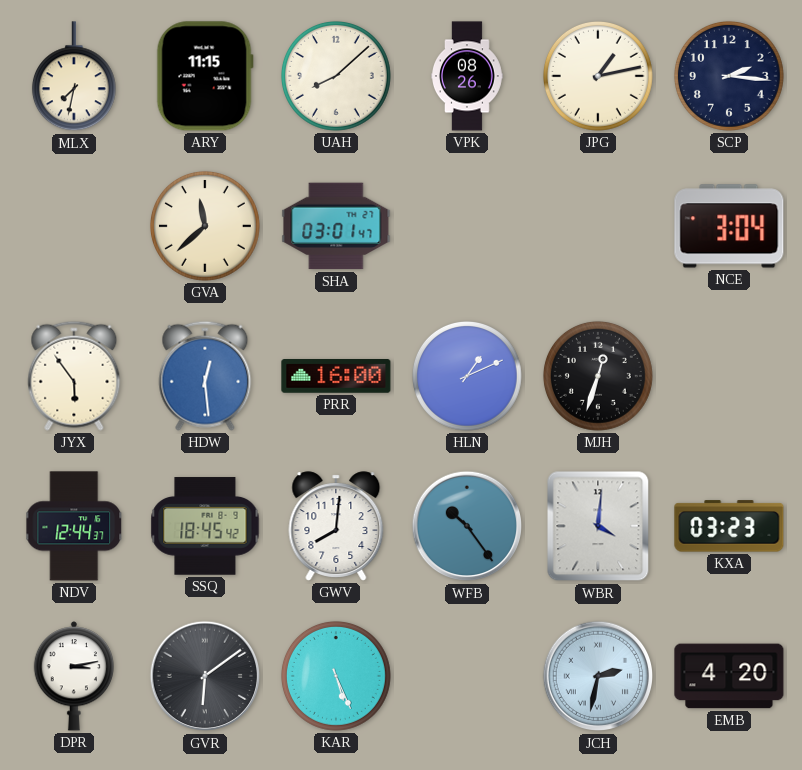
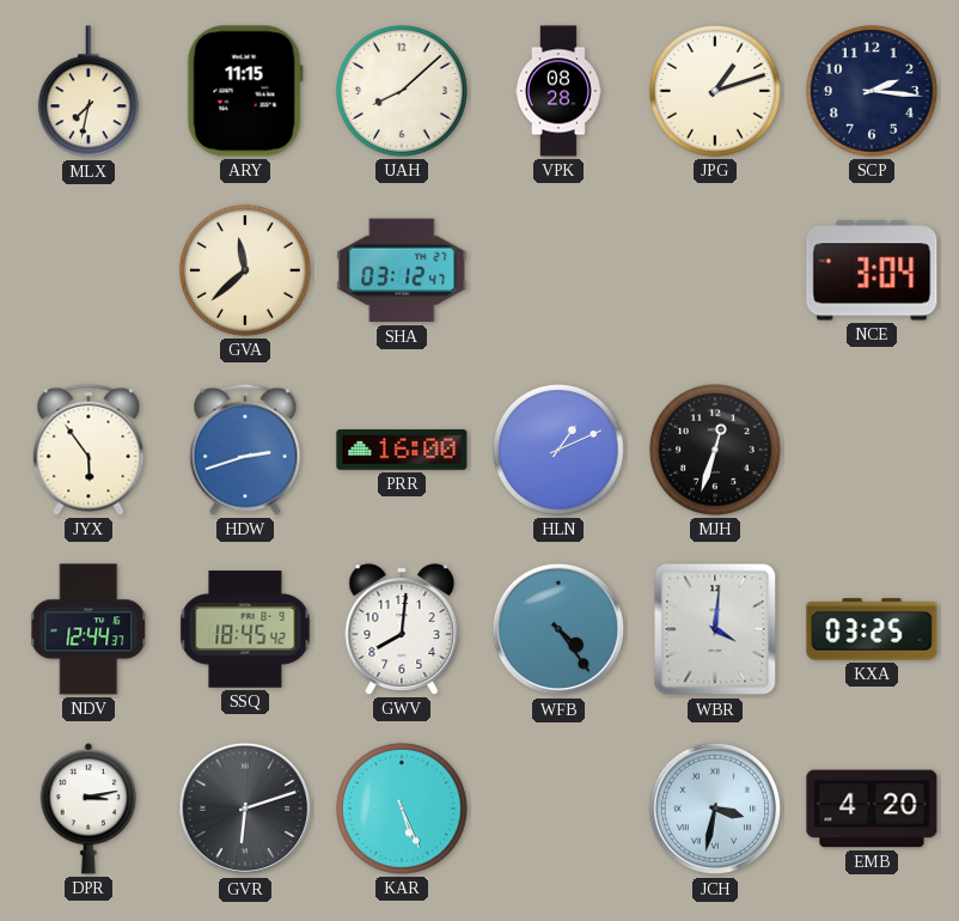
VPK: 08:26 -> 08:28 (560, 91)
JPG: 1:13 -> 1:12 (715, 91)
SHA: 03:01 -> 03:12 (402, 270)
HDW: 12:29 -> 2:42 (245, 450)
WFB: 10:24 -> 4:24 (558, 629)
KXA: 03:23 -> 03:25 (872, 629)
GVR: 6:09 -> 6:12 (245, 809)
JCH: 2:32 -> 3:32 (715, 809)
